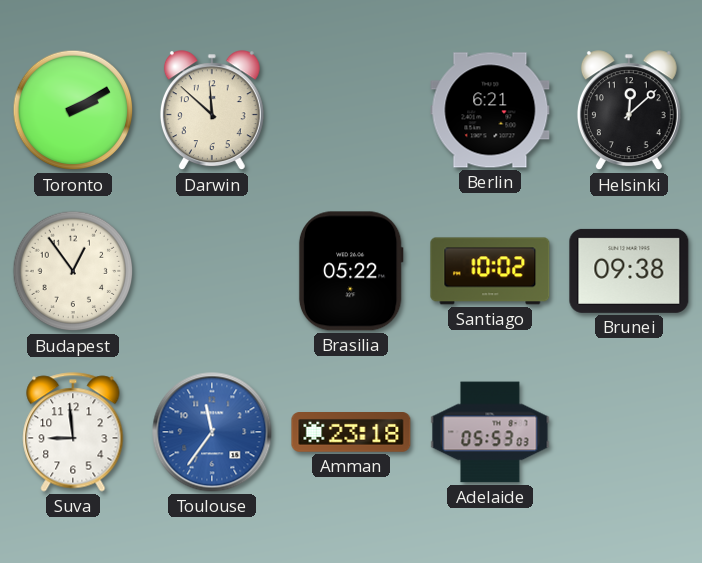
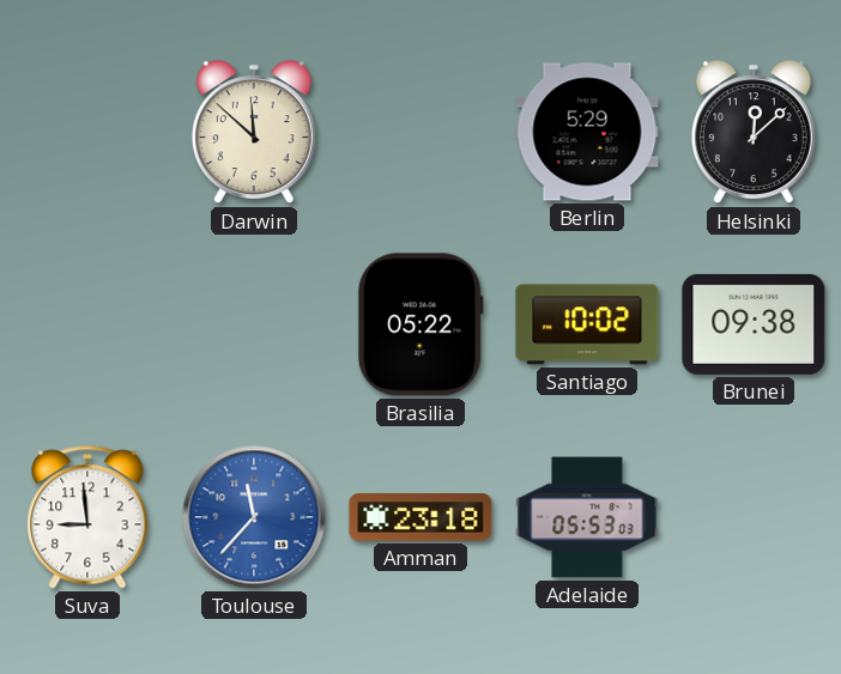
Toronto: 2:10 -> none (73, 110)
Berlin: 6:21 -> 5:29 (587, 132)
Budapest: 12:54 -> none (73, 271)
Toulouse: 11:36 -> 11:37 (254, 517)
